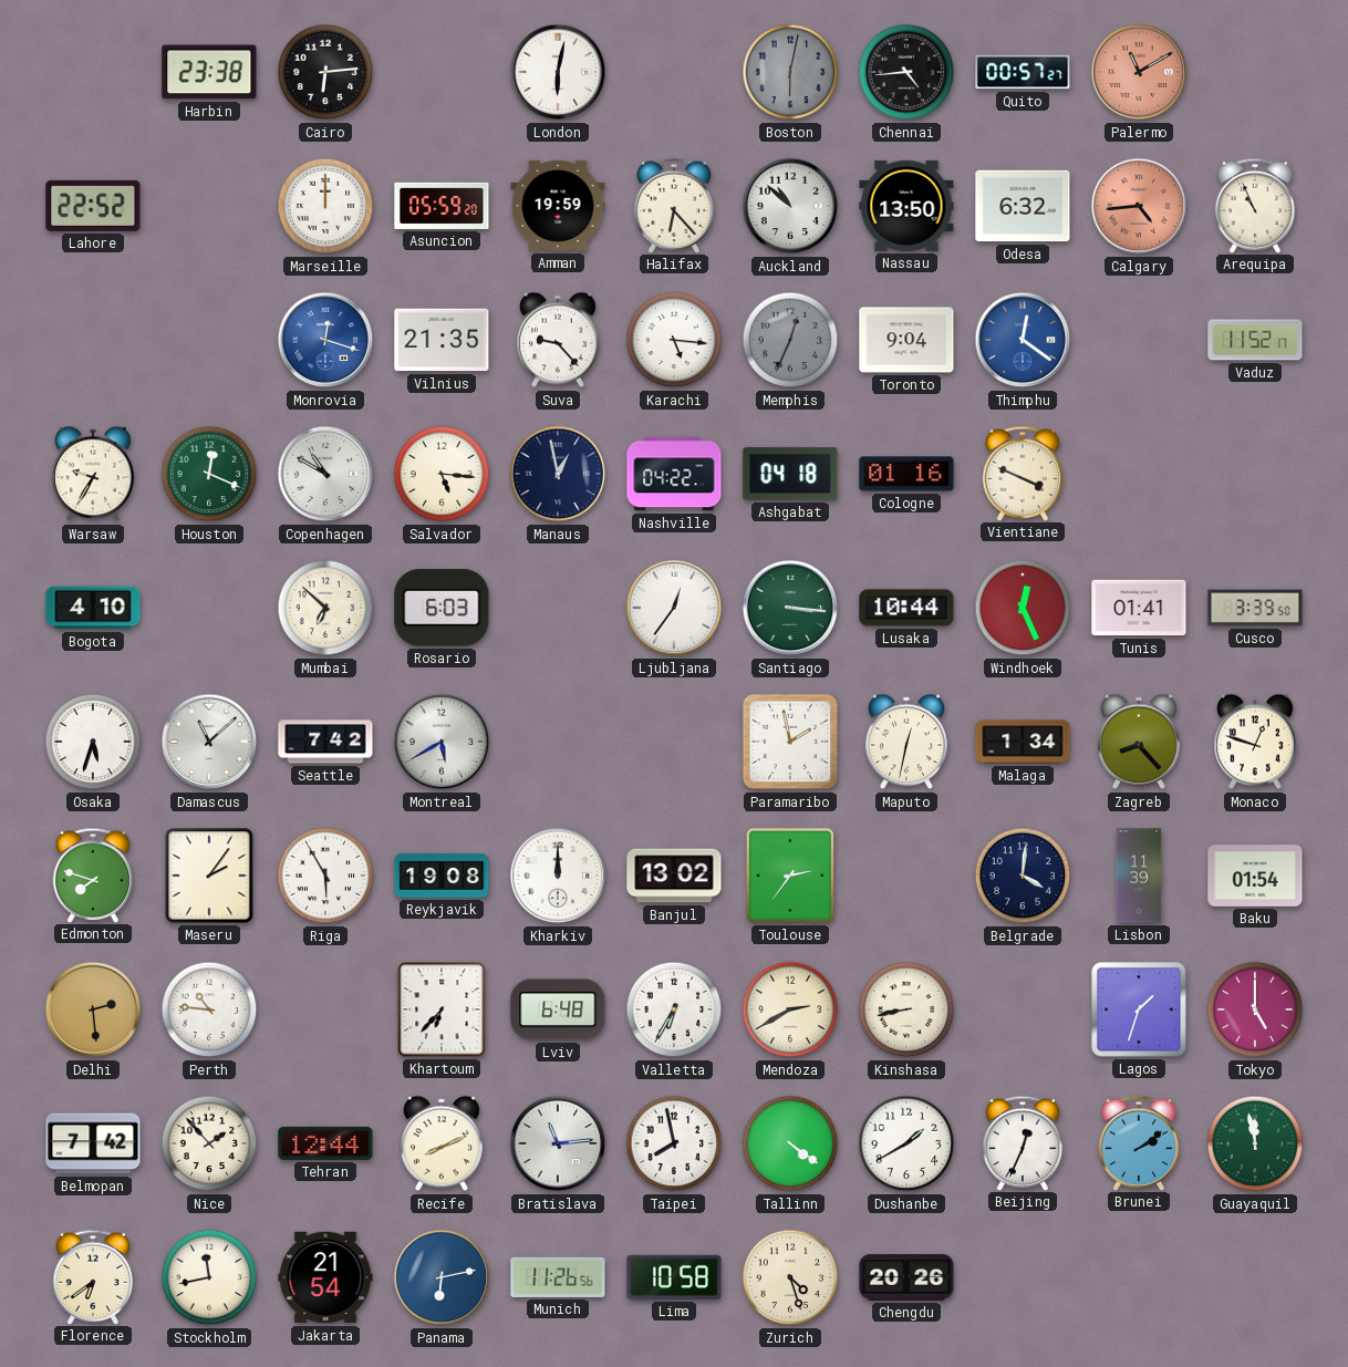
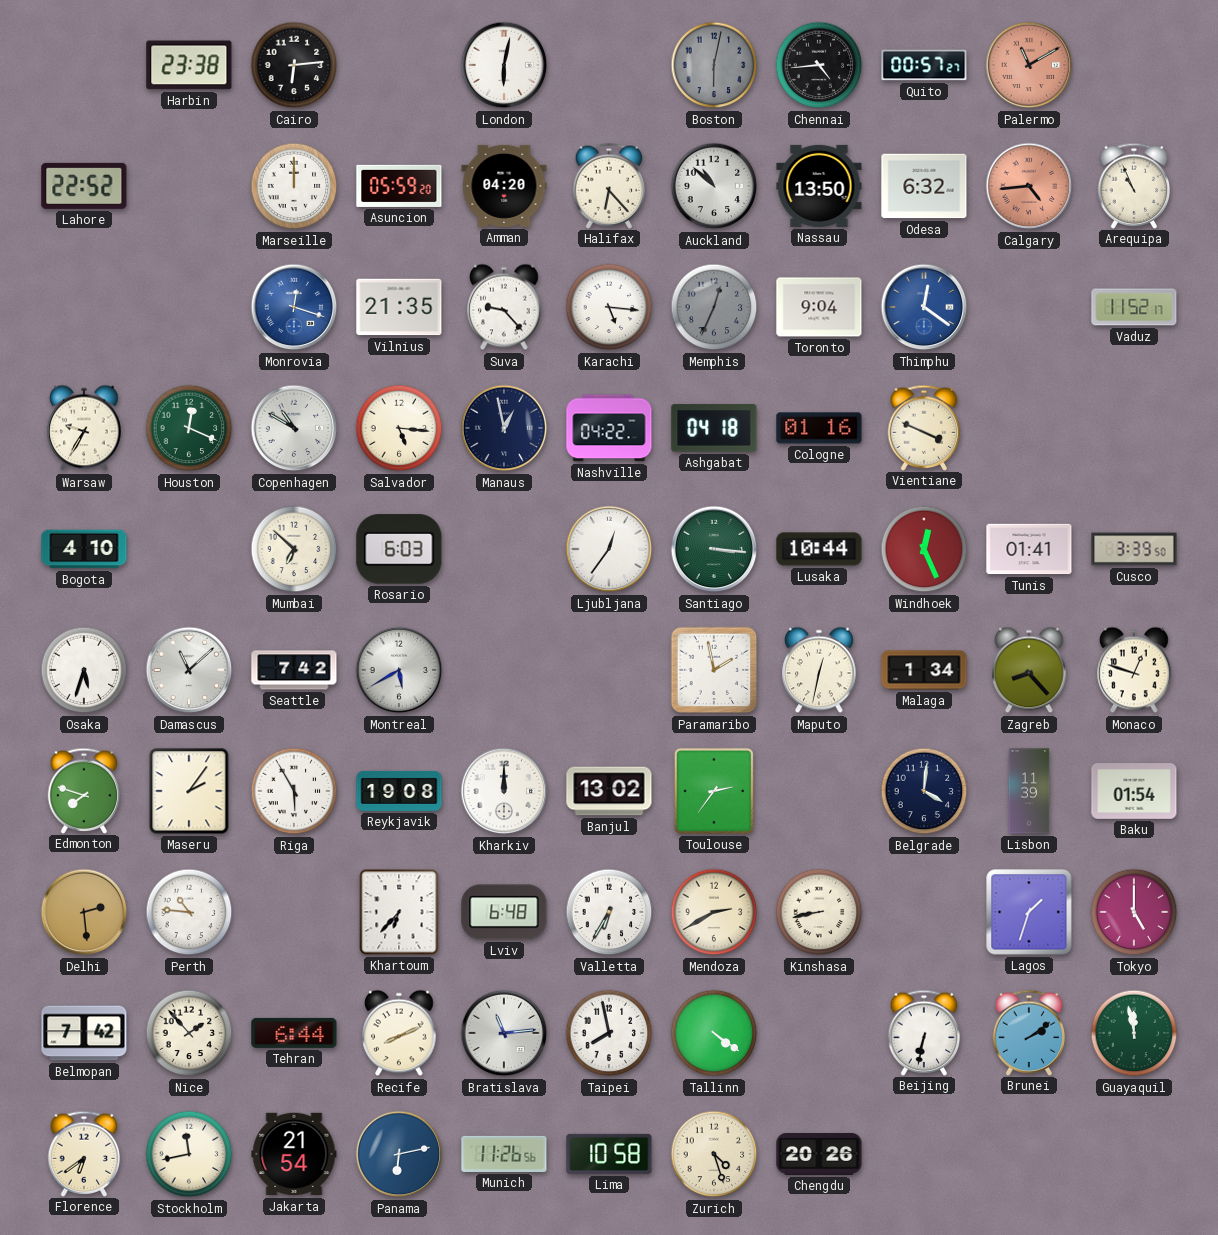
Amman: 19:59 -> 04:20 (504, 186)
Tehran: 12:44 -> 6:44 (294, 1033)
Dushanbe: 1:40 -> none (906, 1143)
Beijing: 12:34 -> 6:32 (924, 1032)
